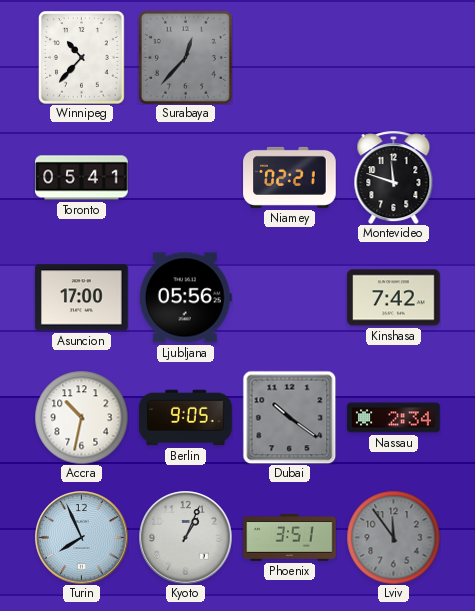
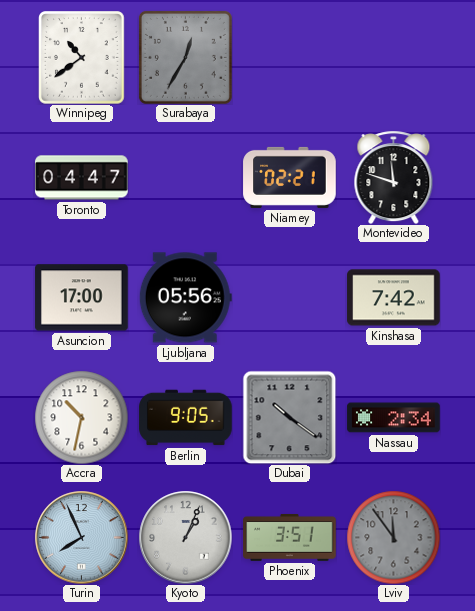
Winnipeg: 10:37 -> 10:39 (82, 58)
Surabaya: 12:37 -> 12:35 (185, 57)
Toronto: 05:41 -> 04:47 (82, 178)
